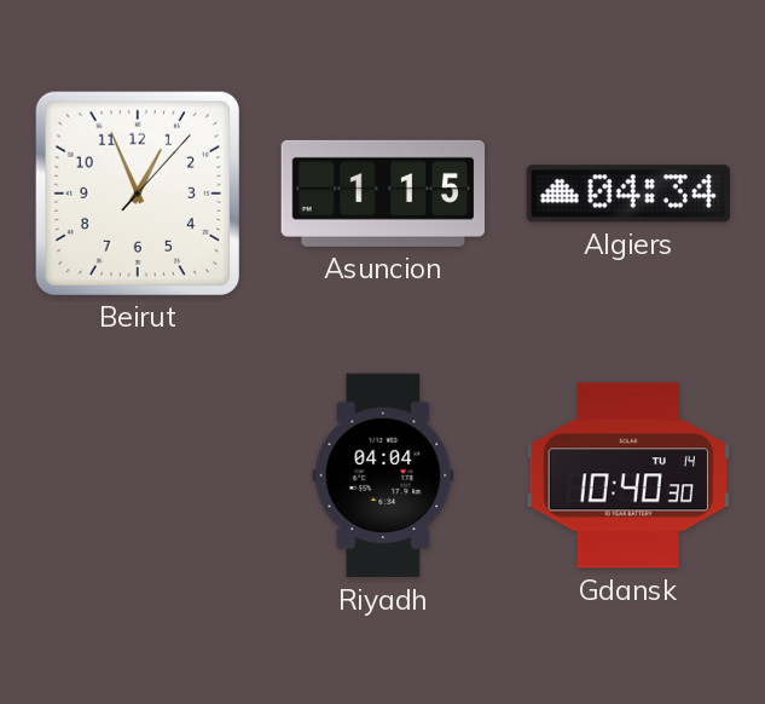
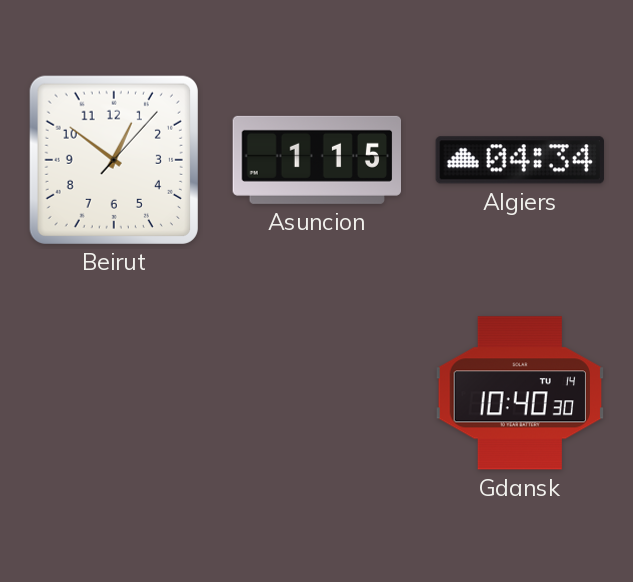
Beirut: 12:56 -> 12:51 (114, 160)
Riyadh: 04:04 -> none (383, 475)
